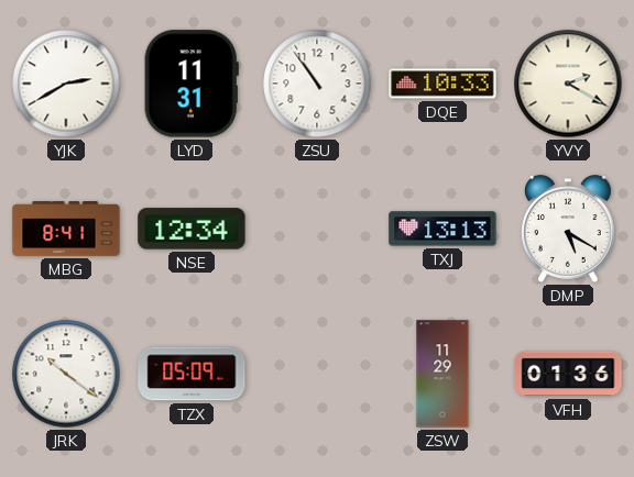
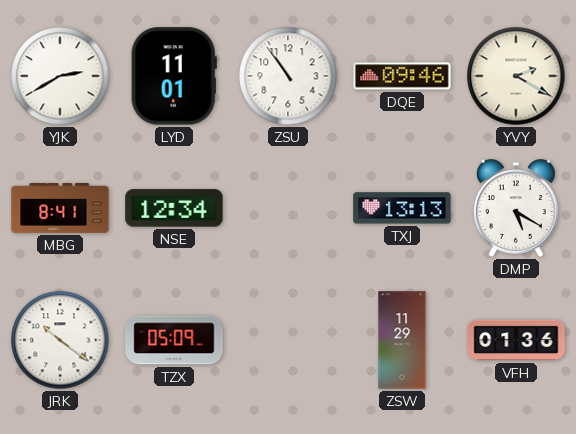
LYD: 11:31 -> 11:01 (174, 76)
DQE: 10:33 -> 09:46 (402, 76)
